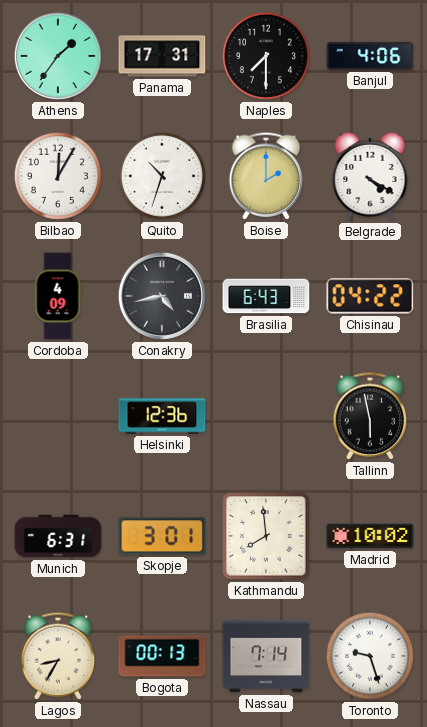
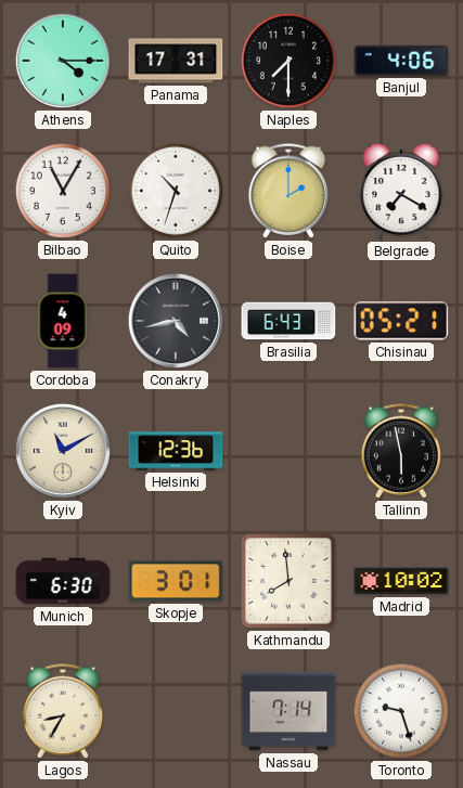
Athens: 1:36 -> 4:15 (63, 61)
Bilbao: 12:05 -> 11:05 (63, 191)
Belgrade: 4:20 -> 7:20 (401, 191)
Chisinau: 04:22 -> 05:21 (401, 321)
Kyiv: none -> 11:10 (63, 451)
Munich: 6:31 -> 6:30 (63, 581)
Bogota: 00:13 -> none (162, 656)
